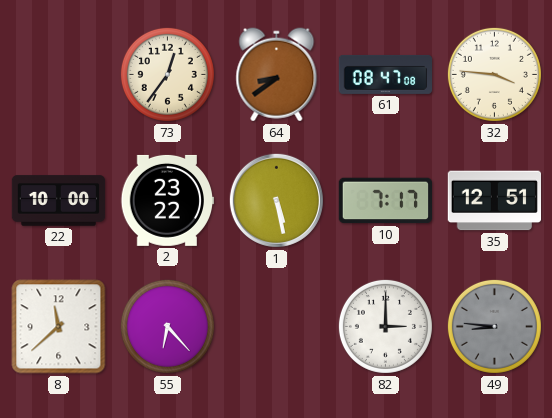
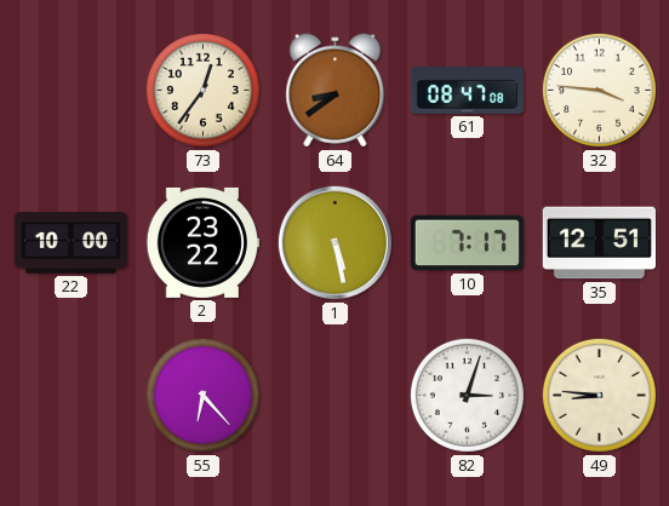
8: 11:38 -> none (59, 327)
82: 3:00 -> 3:03 (467, 395)
49 dial: grey -> cream (599, 395)
